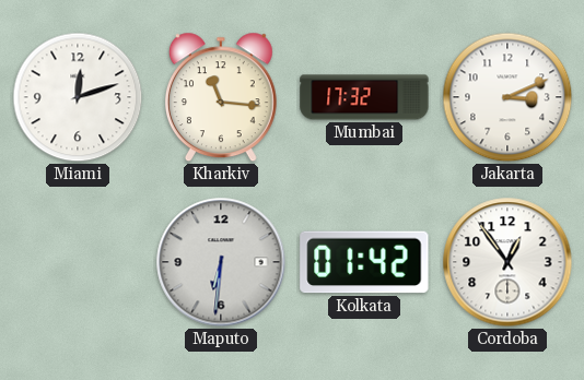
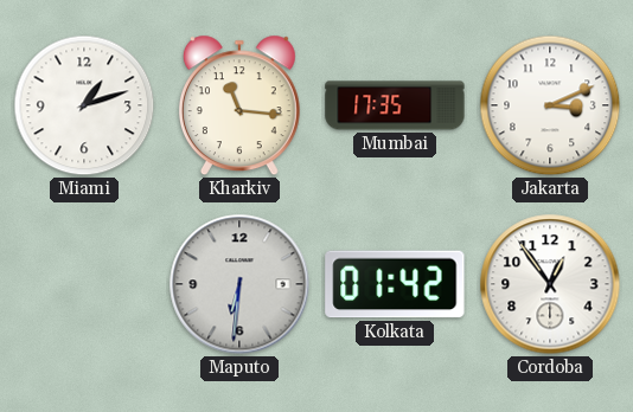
Miami: 12:12 -> 1:12 (84, 105)
Mumbai: 17:32 -> 17:35 (395, 105)
